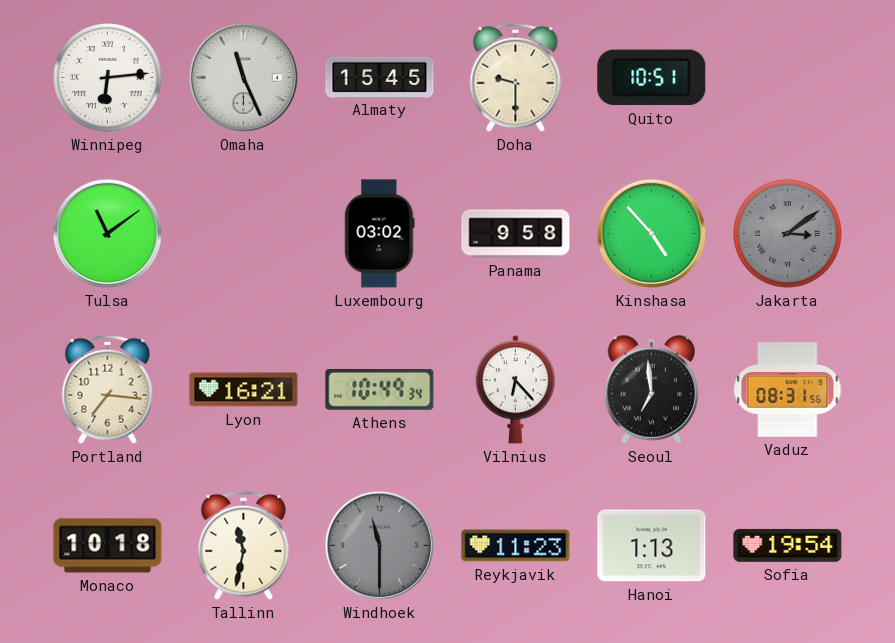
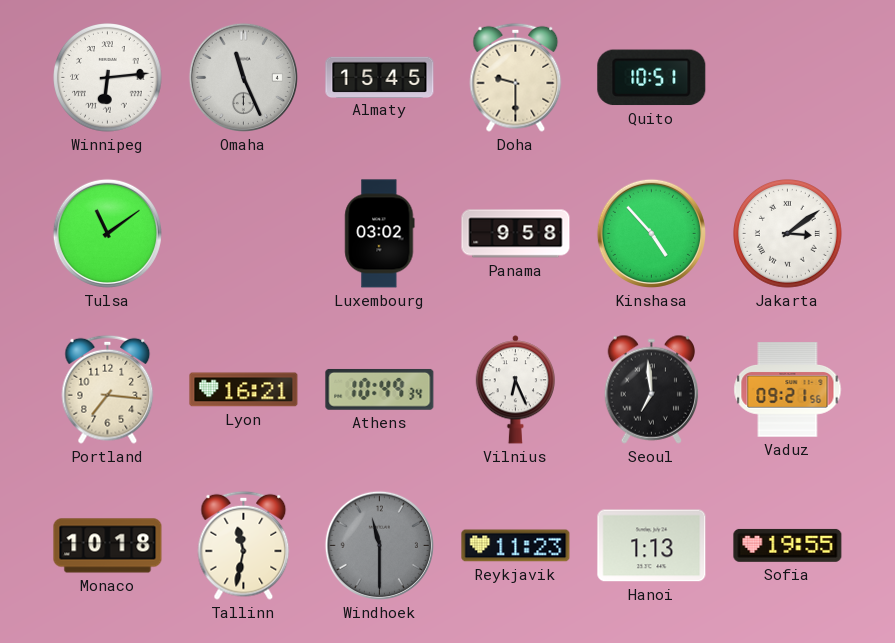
Jakarta dial: grey -> white (788, 234)
Vilnius: 6:23 -> 6:26 (515, 390)
Vaduz: 08:31 -> 09:21 (788, 390)
Sofia: 19:54 -> 19:55 (788, 545)
